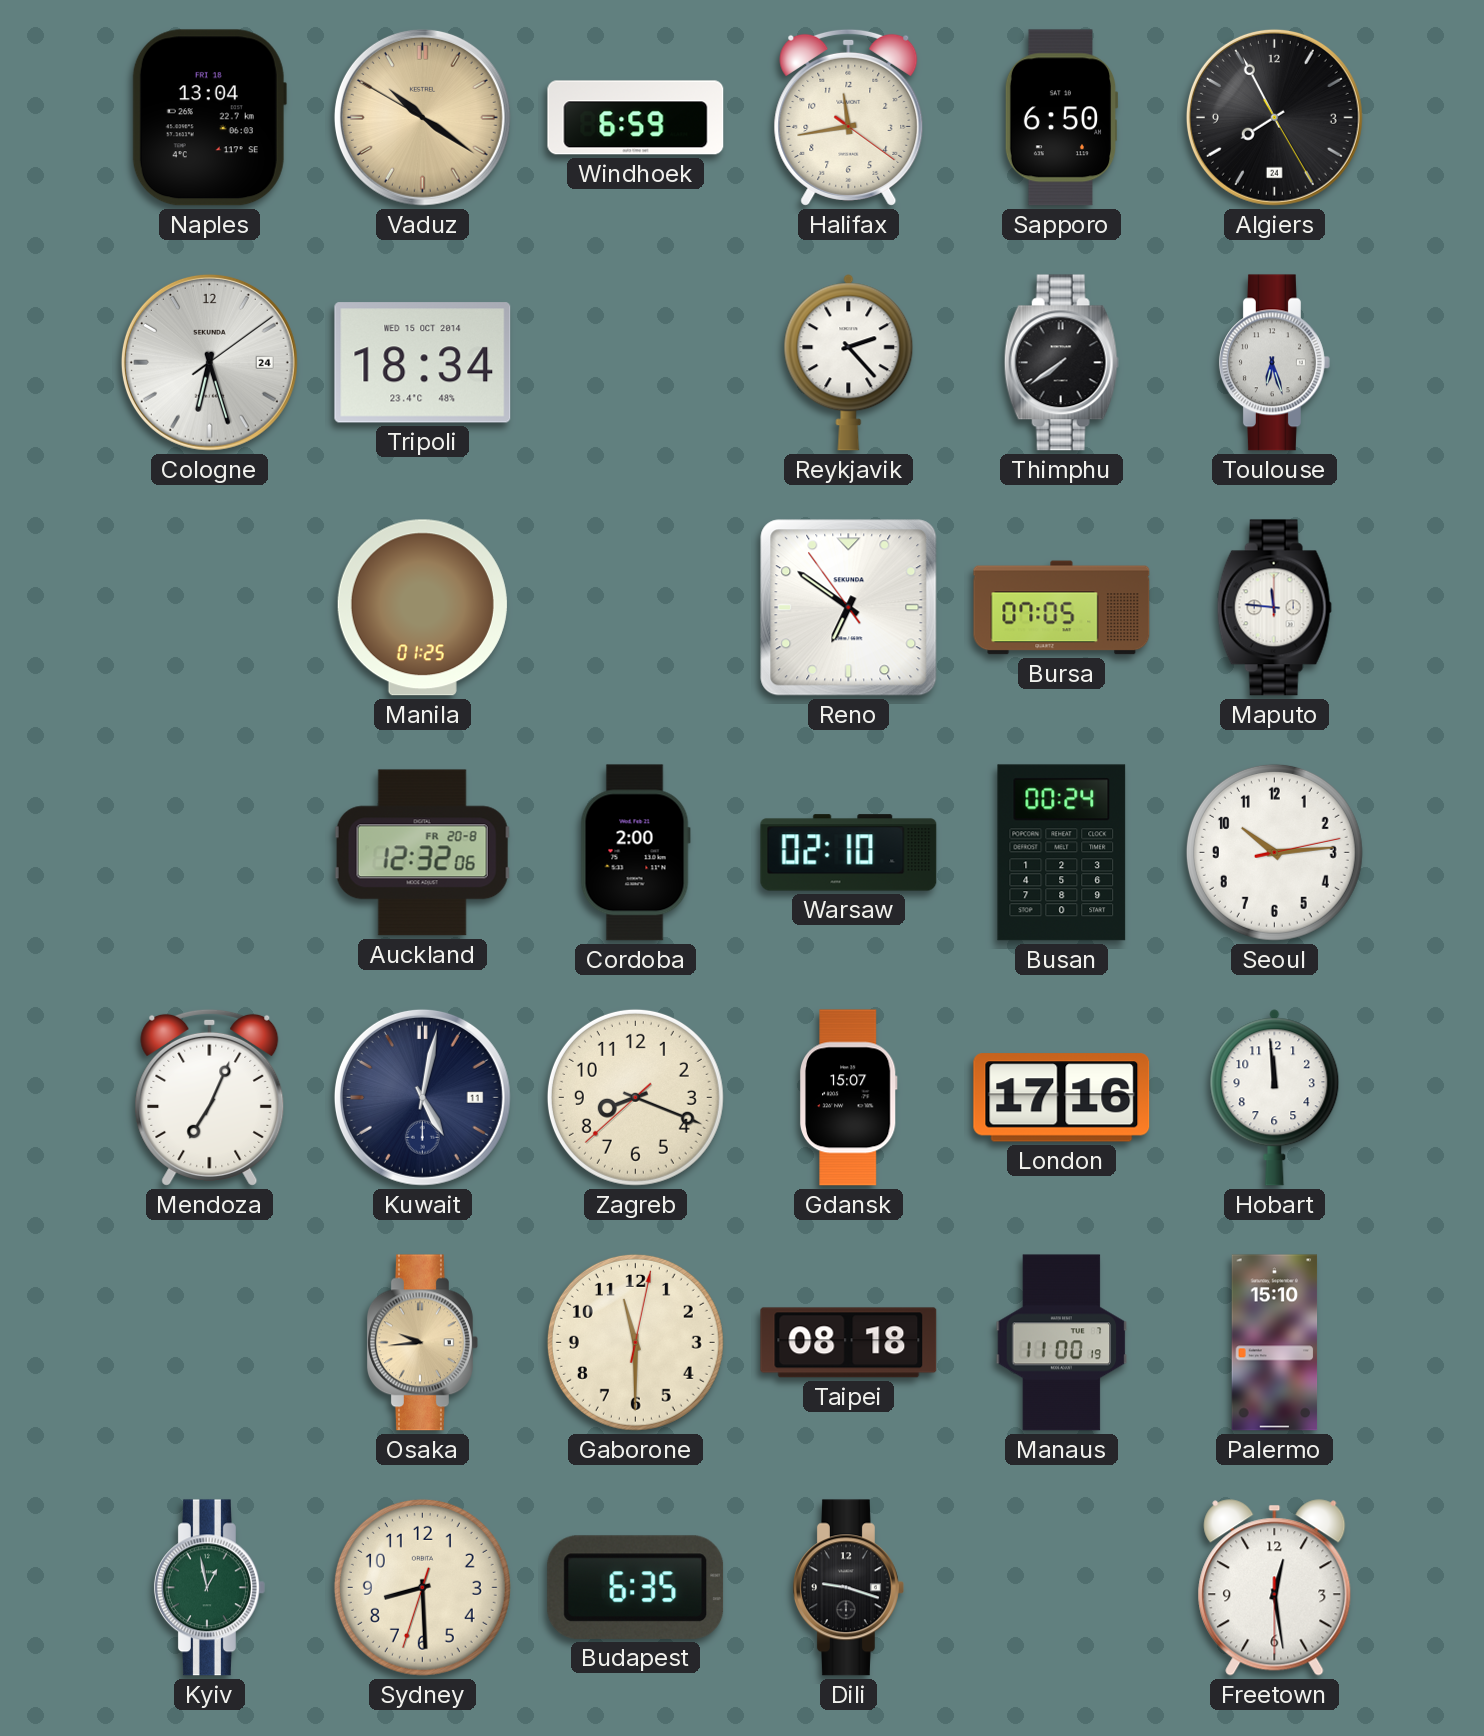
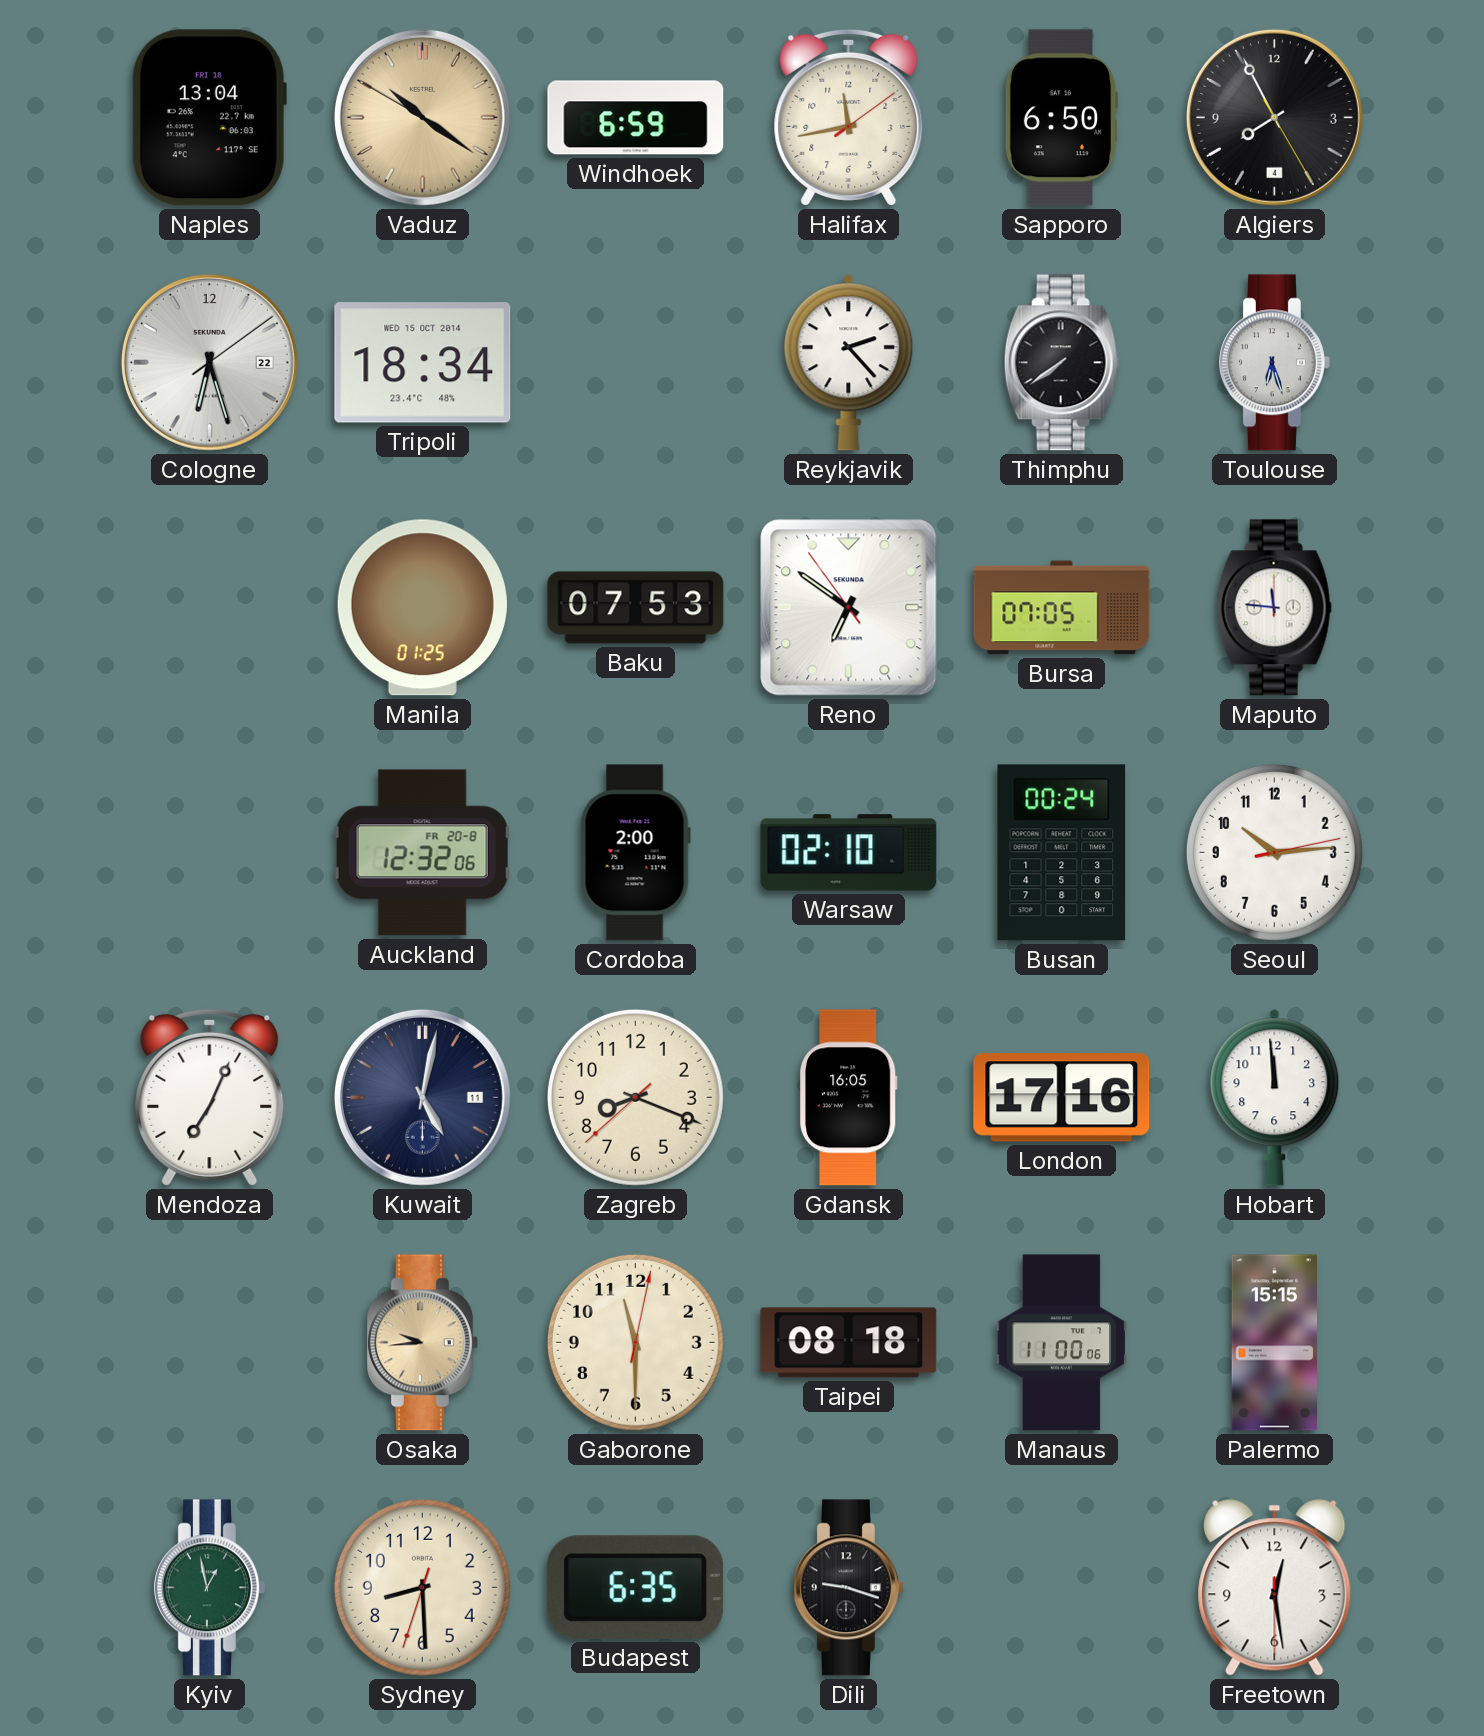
Halifax: 11:43:21 -> 11:43:09 (849, 117)
Algiers date: 24 -> 4 (1274, 117)
Cologne date: 24 -> 22 (209, 362)
Baku: none -> 07:53 (636, 608)
Gdansk: 15:07 -> 16:05 (848, 1098)
Manaus: 11:00:19 -> 11:00:06 (1062, 1343)
Palermo: 15:10 -> 15:15 (1275, 1343)
